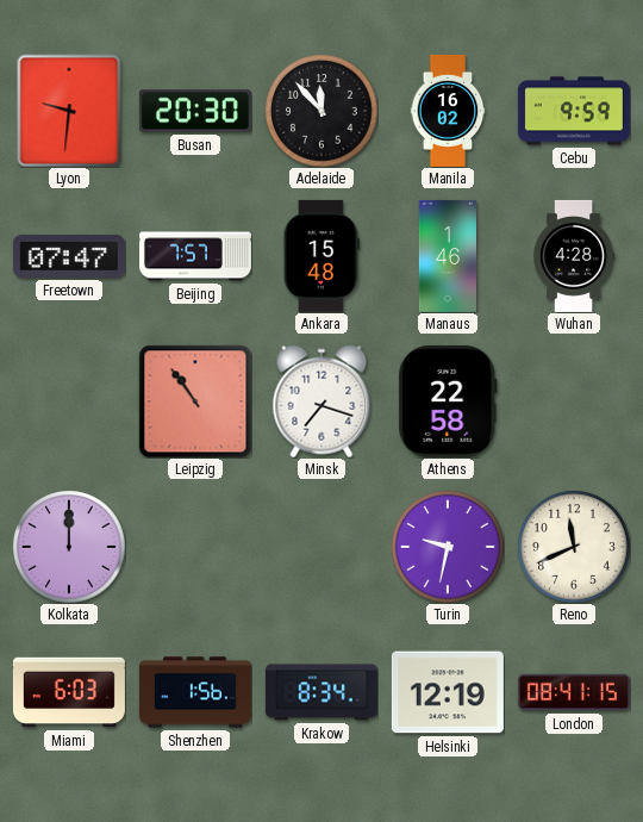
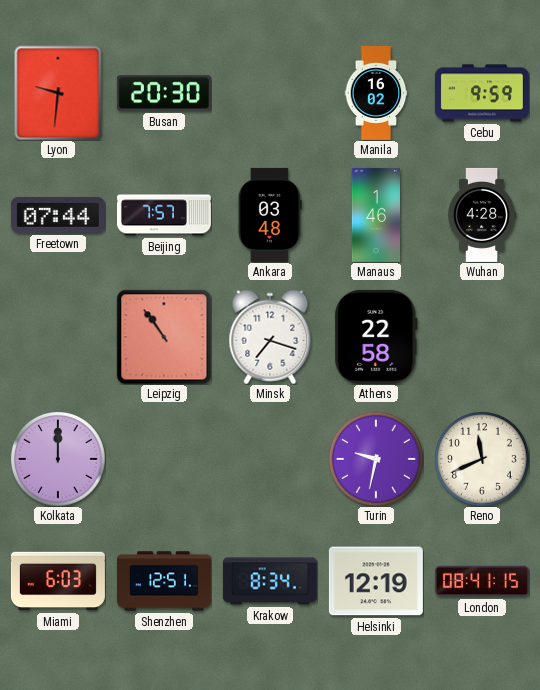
Adelaide: 11:53 -> none (321, 111)
Freetown: 07:47 -> 07:44 (58, 215)
Ankara: 15:48 -> 03:48 (270, 215)
Shenzhen: 1:56 -> 12:51 (164, 581)
